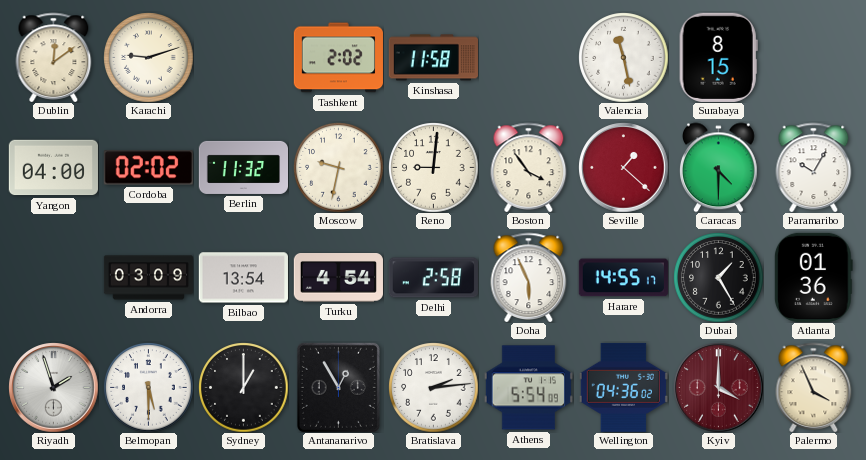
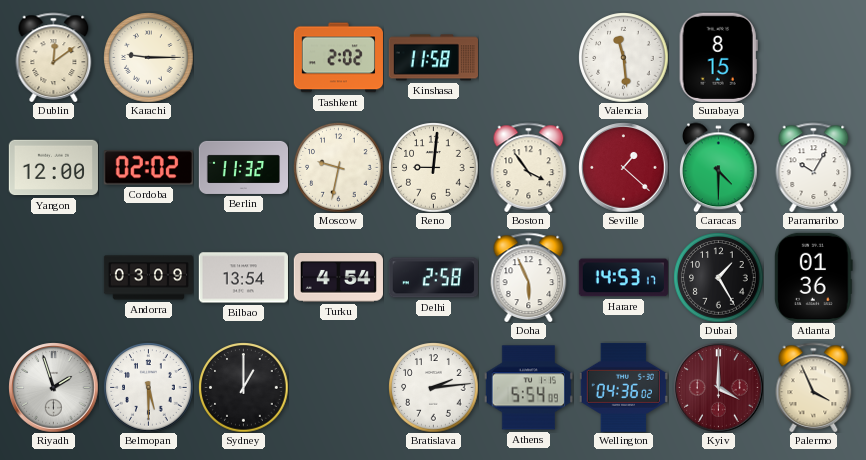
Karachi: 9:12 -> 9:15 (148, 57)
Valencia: 11:28 -> 11:29 (623, 57)
Yangon: 04:00 -> 12:00 (53, 168)
Harare: 14:55 -> 14:53 (623, 278)
Antananarivo: 12:55 -> none (338, 387)
